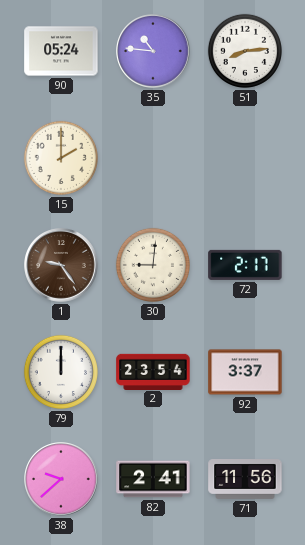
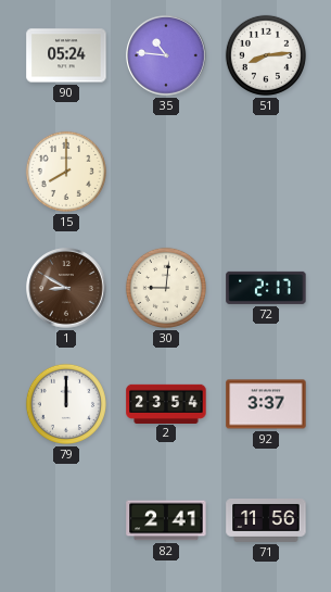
15: 2:00 -> 8:00 (66, 172)
1: 9:24 -> 8:50 (66, 288)
38: 9:38 -> none (61, 479)
